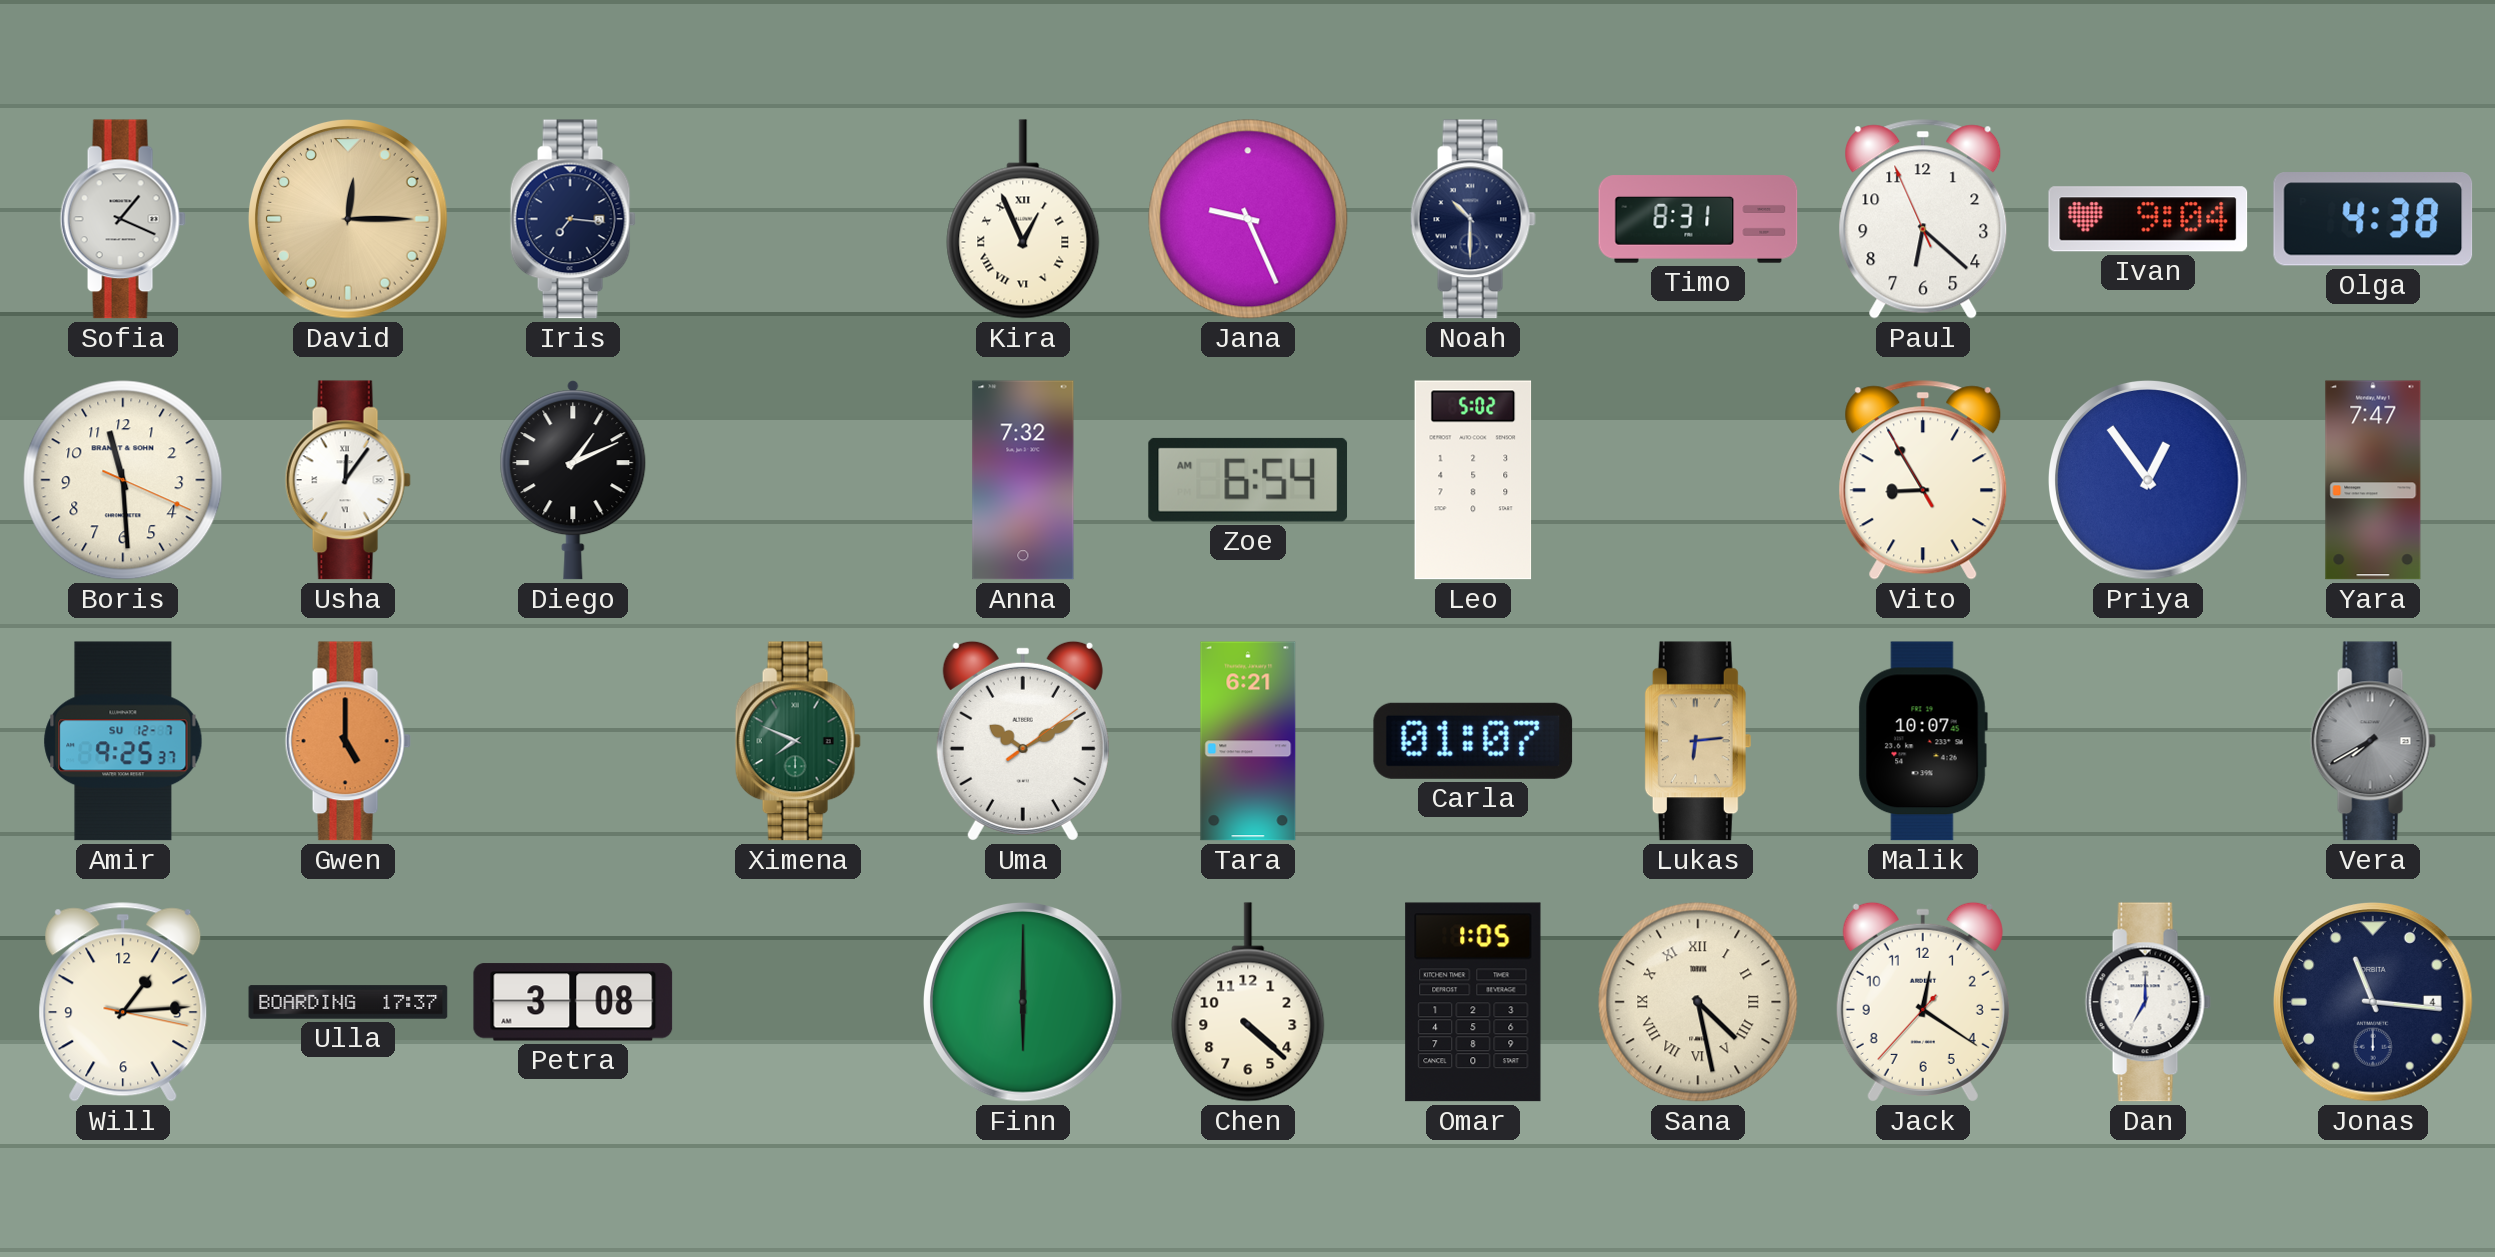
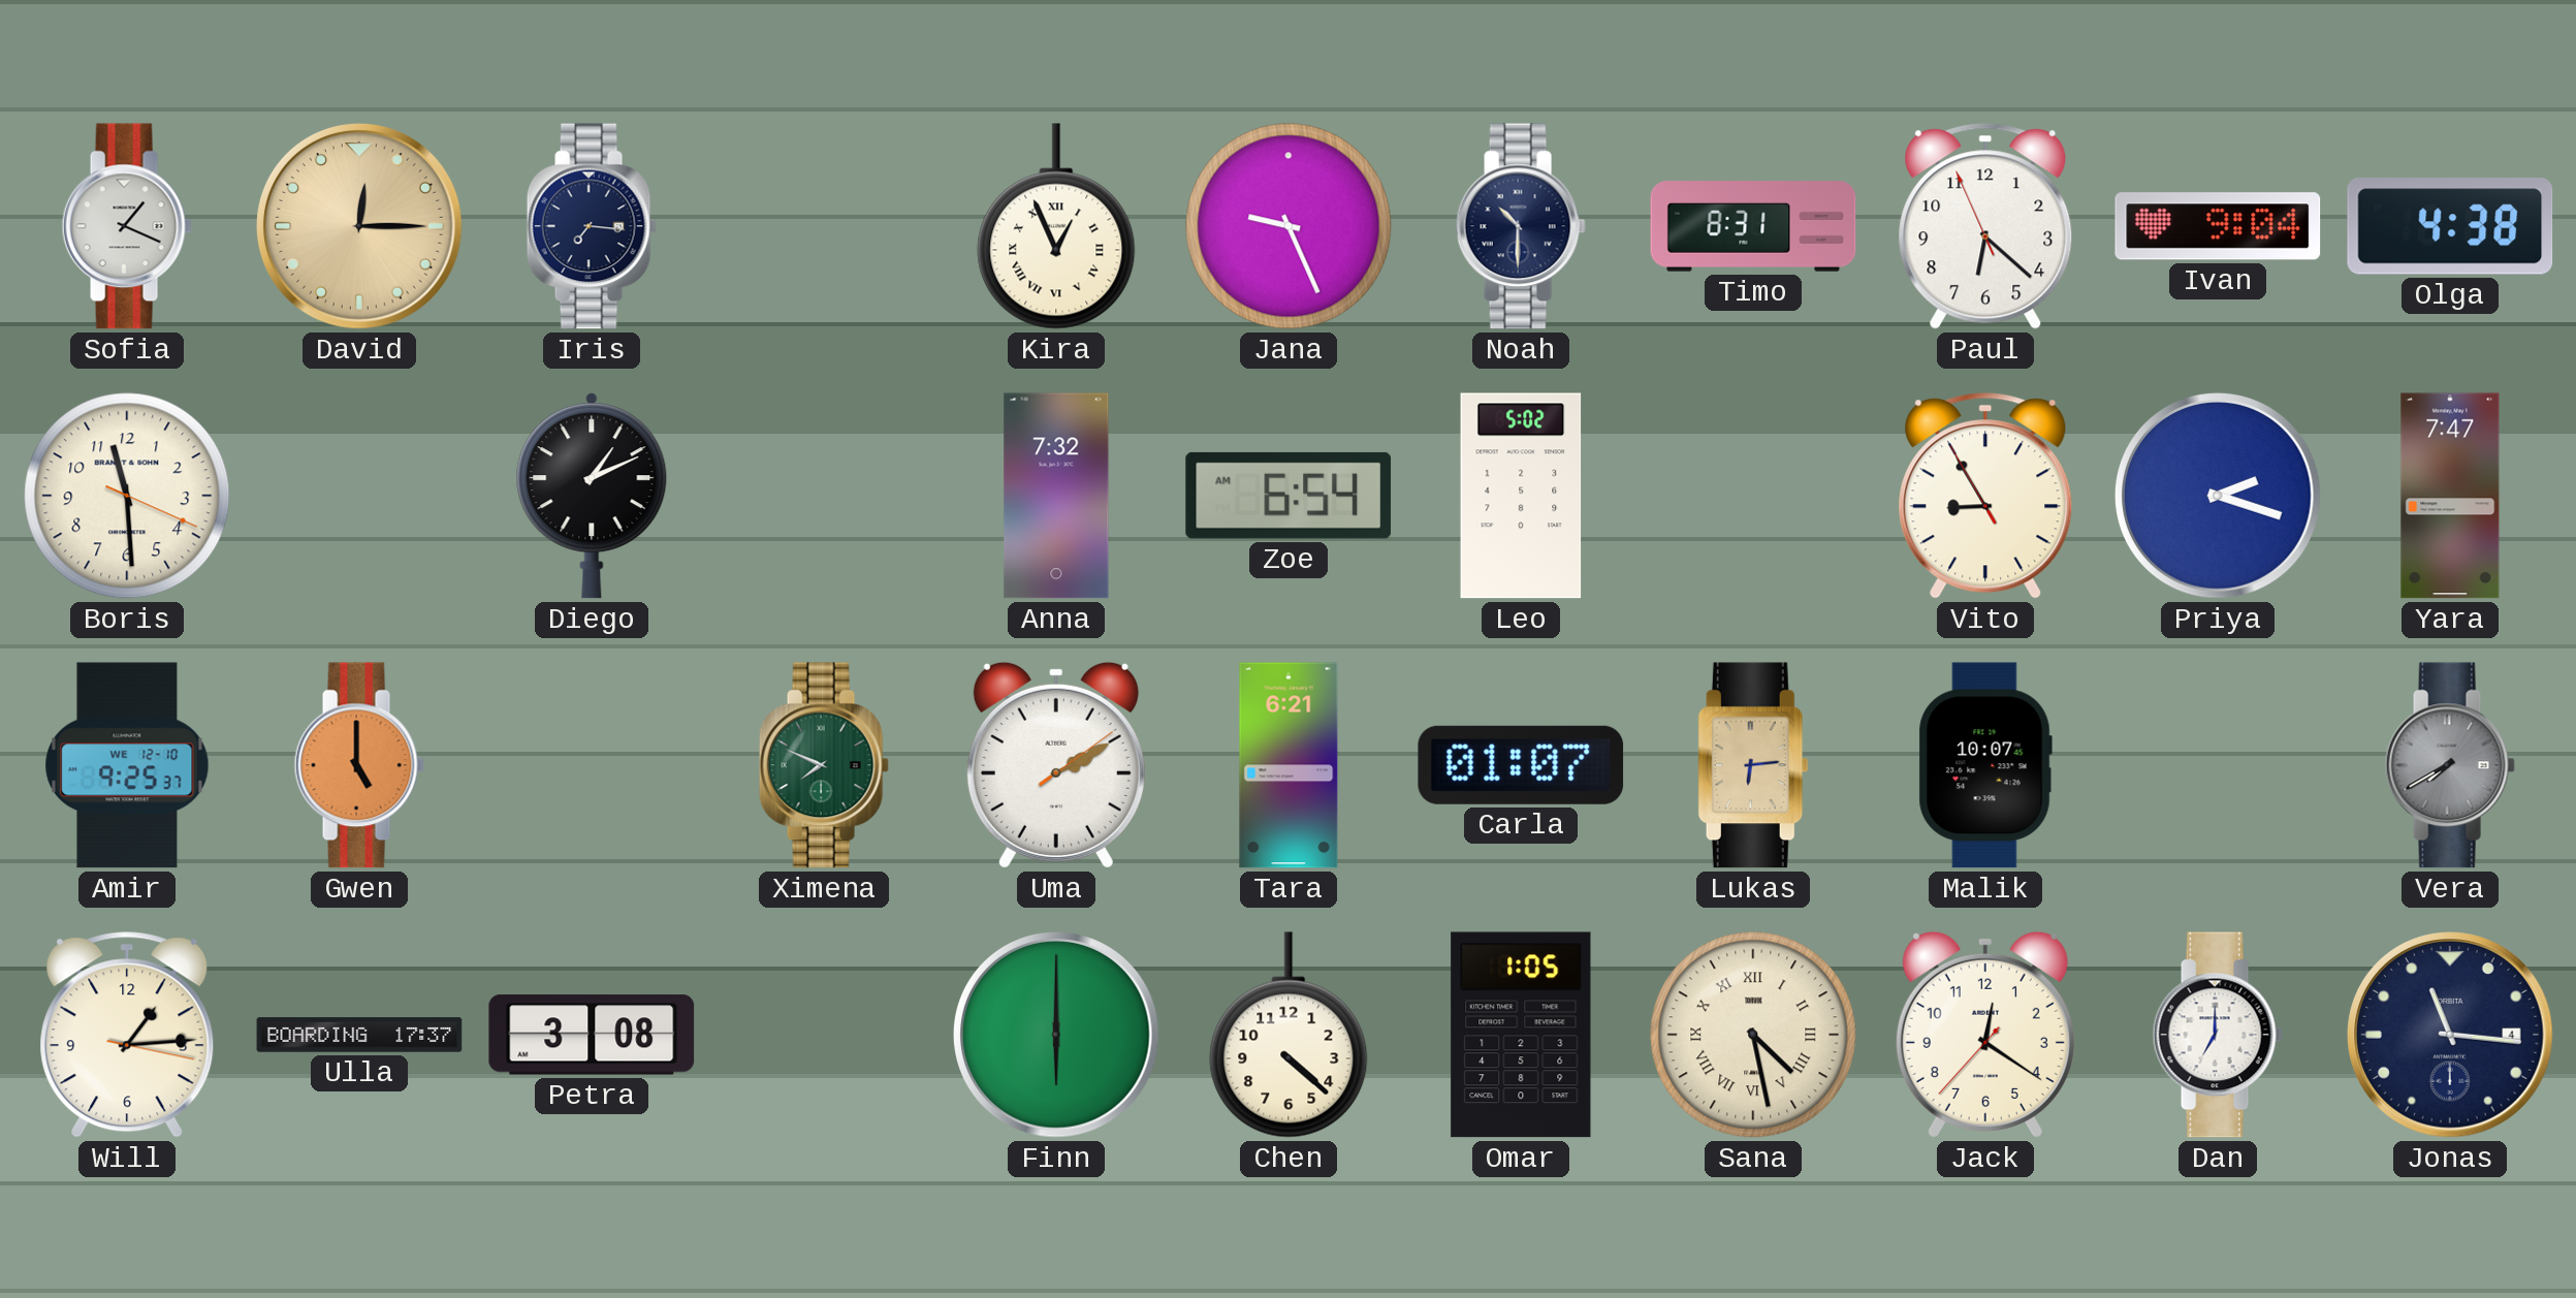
Usha: 12:06 -> none (348, 480)
Priya: 12:54 -> 2:18 (2219, 497)
Amir date: SU 12-7 -> WE 12-10 (127, 765)
Uma: 10:10 -> 2:10 (1056, 765)
